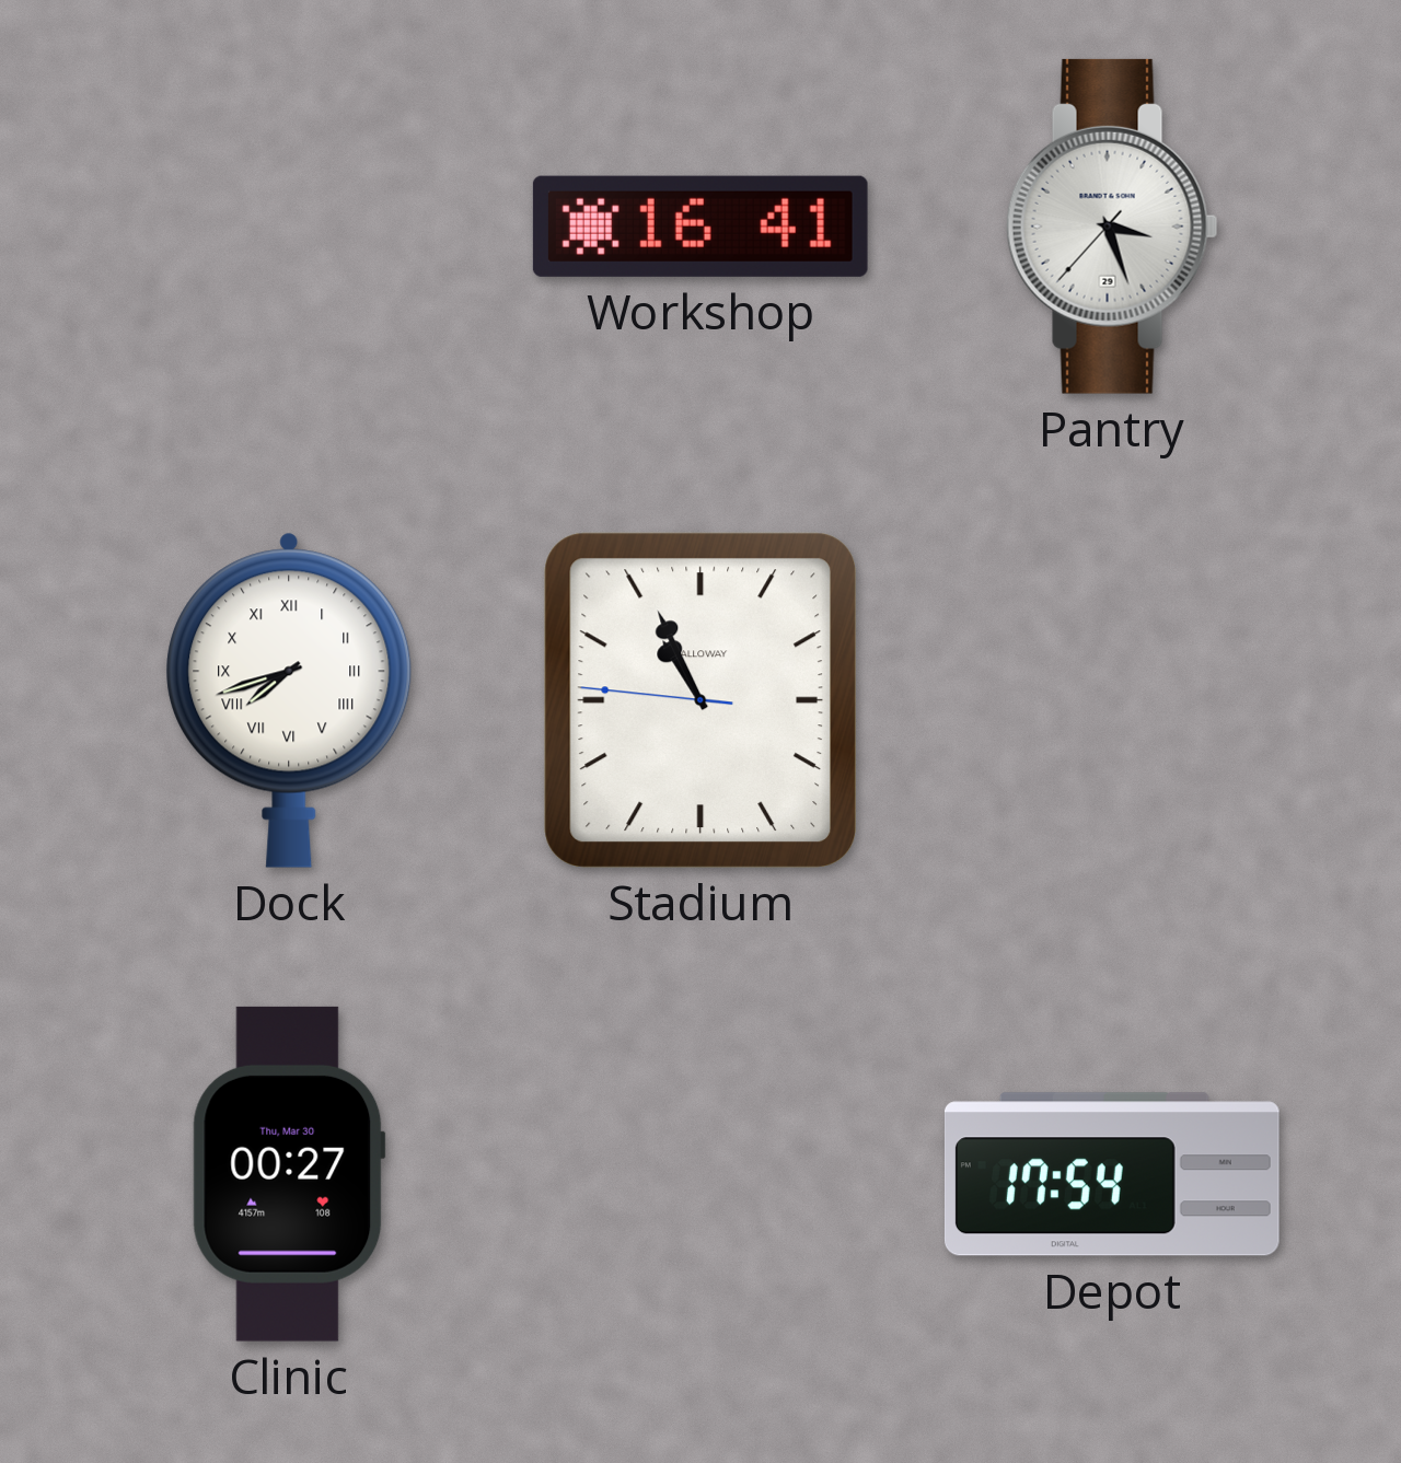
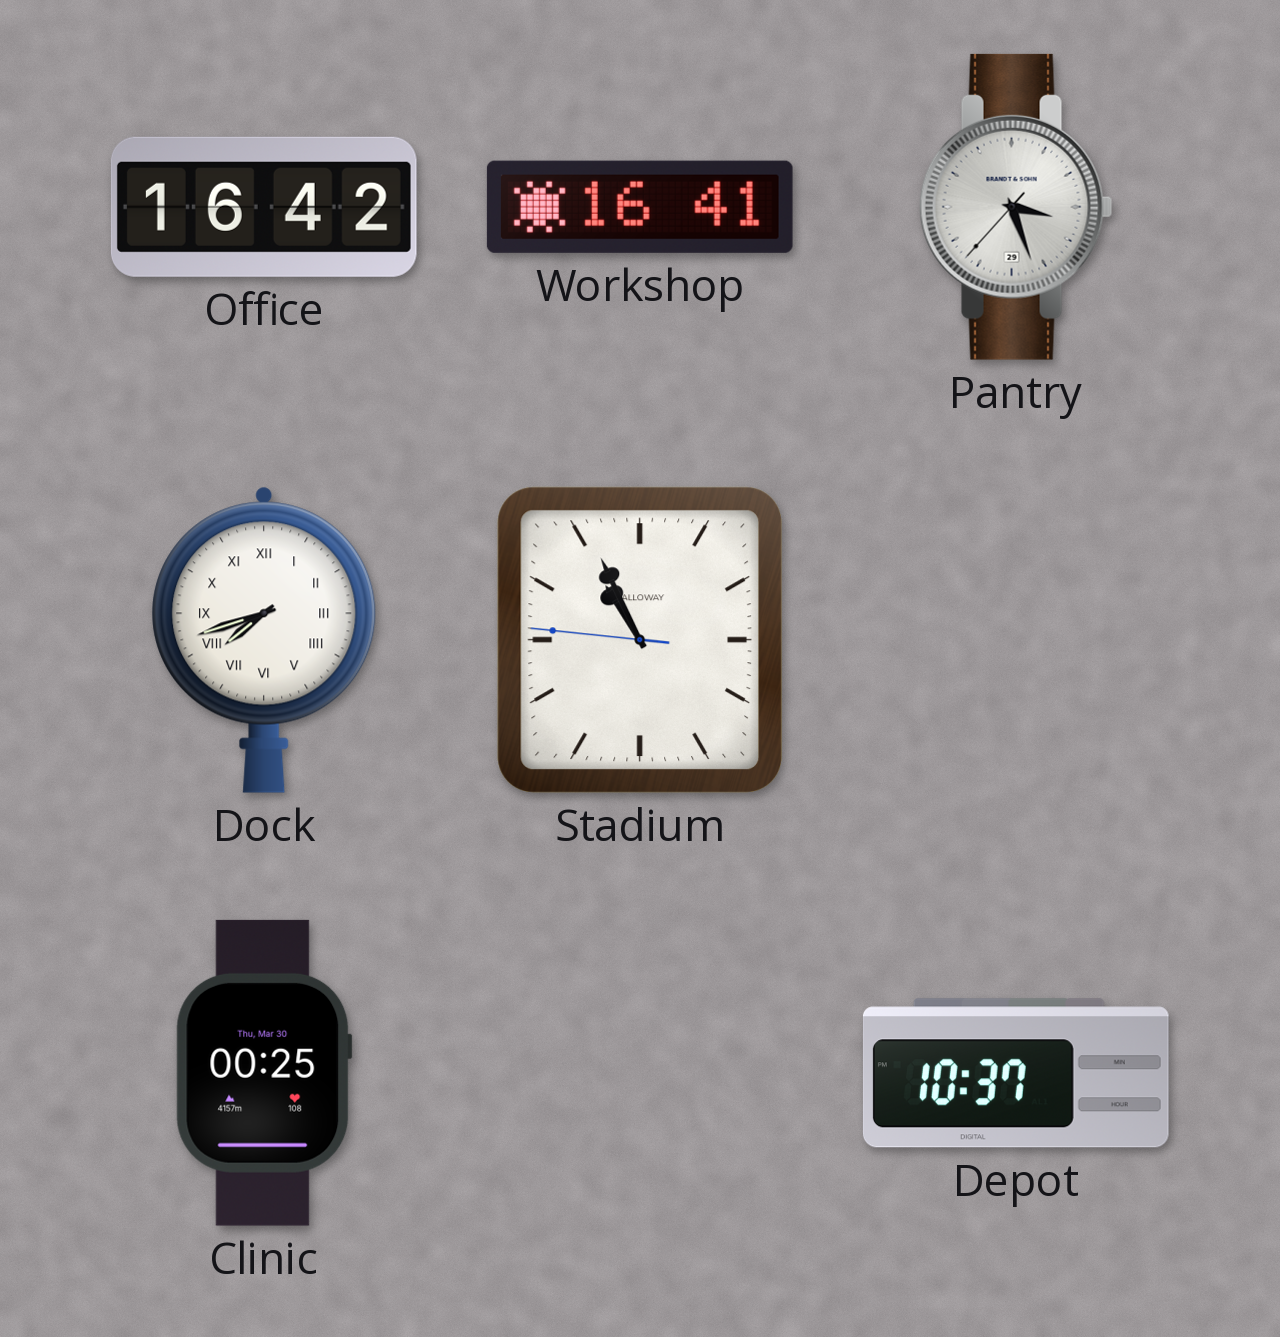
Office: none -> 16:42 (264, 207)
Clinic: 00:27 -> 00:25 (264, 1073)
Depot: 17:54 -> 10:37 (1016, 1073)
